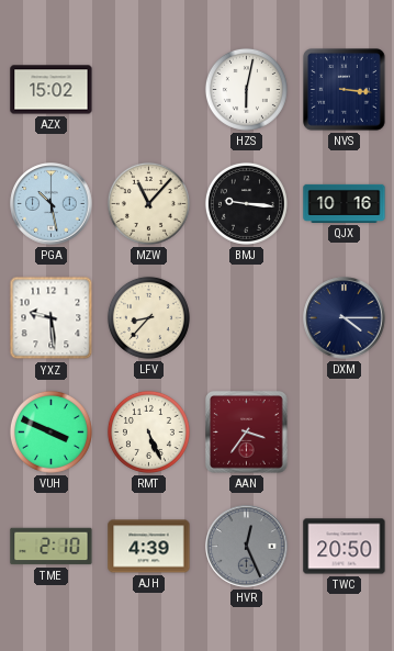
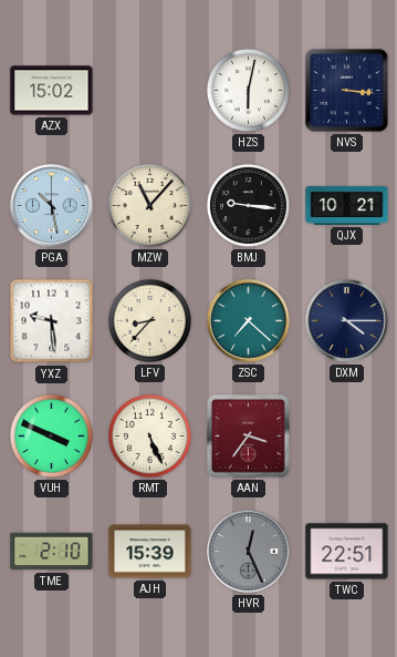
QJX: 10:16 -> 10:21 (347, 205)
ZSC: none -> 7:22 (249, 321)
AJH: 4:39 -> 15:39 (150, 552)
TWC: 20:50 -> 22:51 (347, 552)
